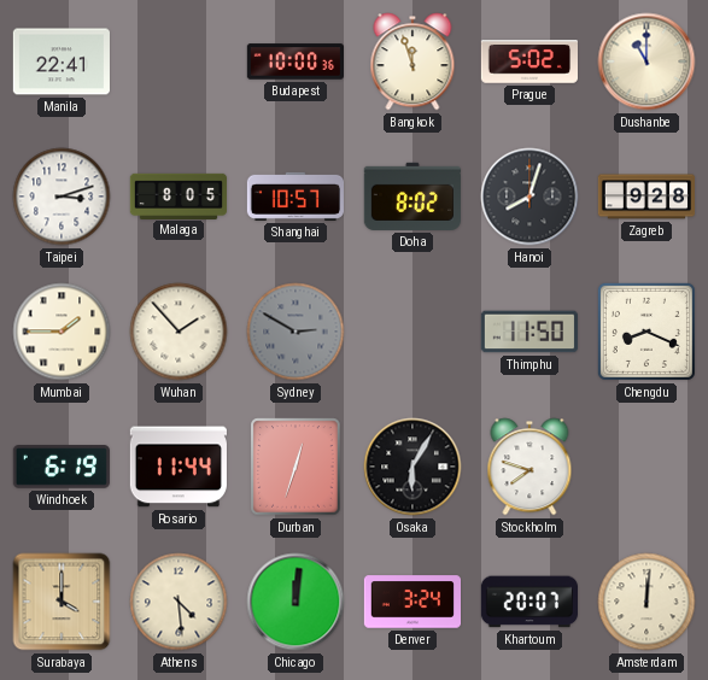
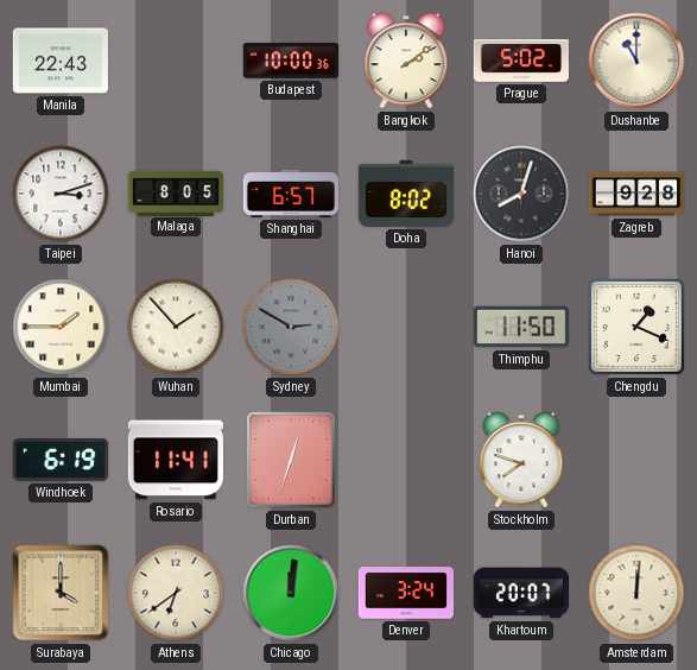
Manila: 22:41 -> 22:43 (61, 61)
Bangkok: 11:57 -> 2:09 (406, 61)
Shanghai: 10:57 -> 6:57 (290, 194)
Chengdu: 8:19 -> 1:19 (636, 327)
Rosario: 11:44 -> 11:41 (176, 460)
Osaka: 6:05 -> none (412, 467)
Athens: 4:29 -> 6:39 (176, 593)
